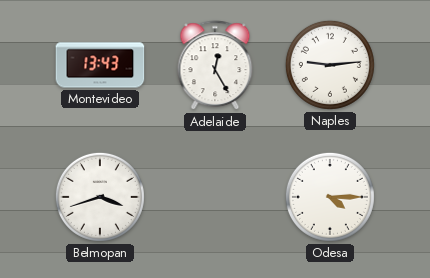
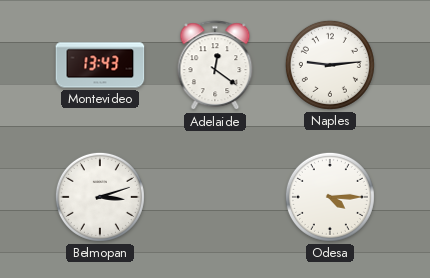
Adelaide: 12:25 -> 12:21 (215, 66)
Belmopan: 3:42 -> 3:12 (100, 197)
